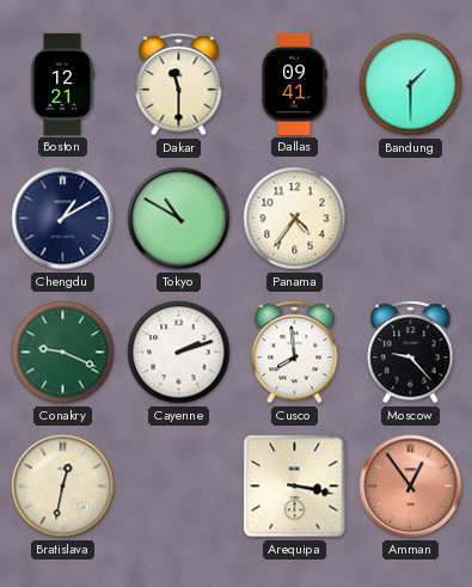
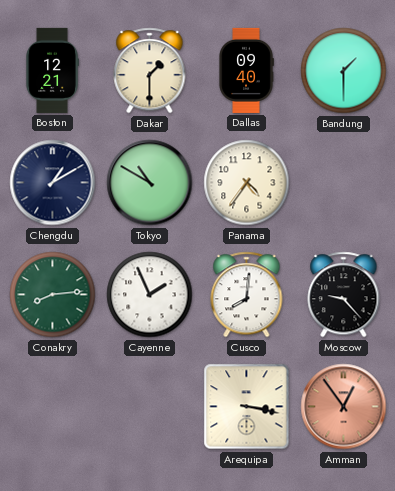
Dakar: 11:30 -> 1:30 (150, 71)
Dallas: 09:41 -> 09:40 (246, 70)
Conakry: 9:19 -> 8:14 (53, 295)
Cayenne: 2:12 -> 1:56 (150, 295)
Cusco: 7:59 -> 8:01 (247, 295)
Bratislava: 12:32 -> none (63, 487)
